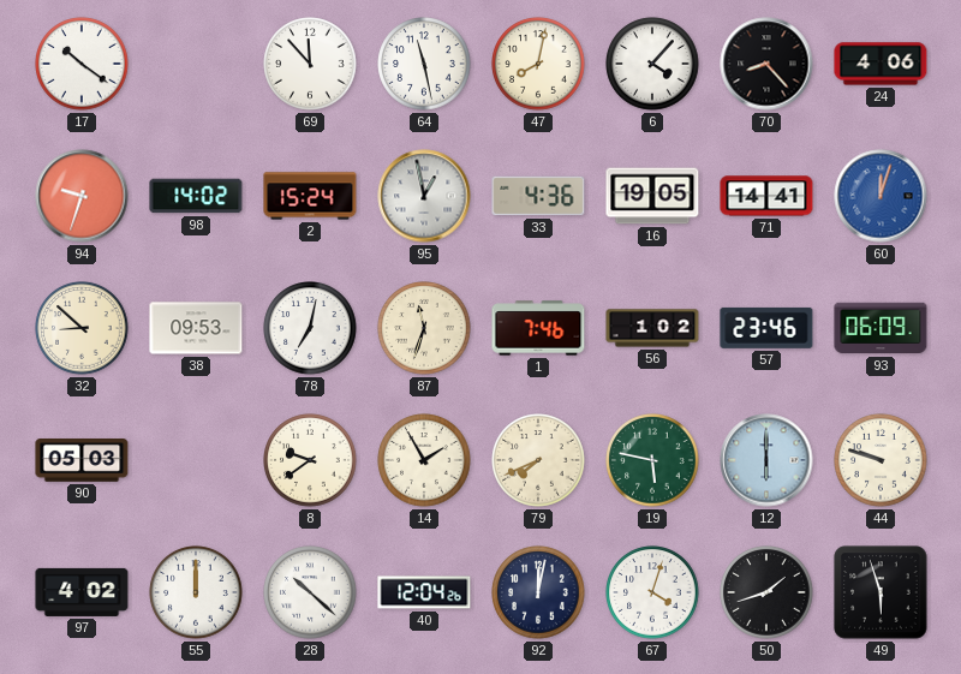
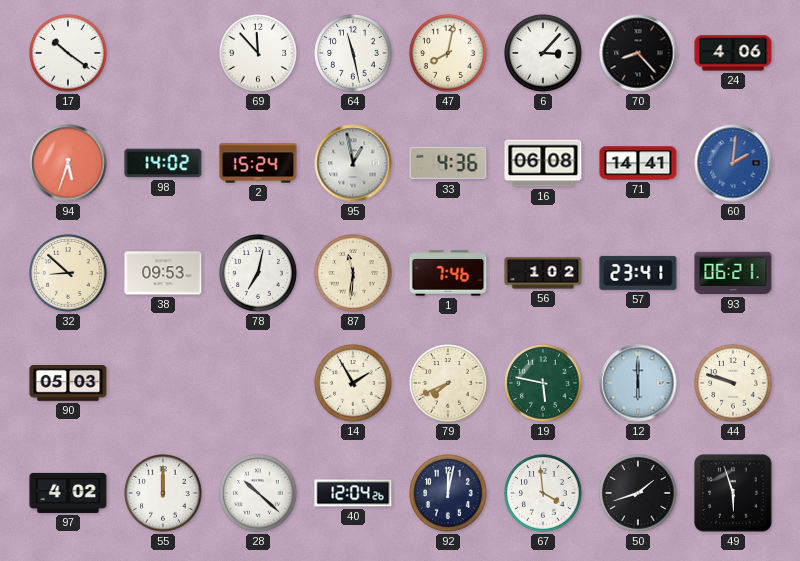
6: 4:07 -> 3:07 (543, 53)
94: 9:33 -> 5:33 (68, 163)
16: 19:05 -> 06:08 (543, 163)
60: 12:03 -> 2:01 (733, 163)
87: 11:33 -> 11:31 (353, 273)
57: 23:46 -> 23:41 (638, 273)
93: 06:09 -> 06:21 (733, 273)
8: 9:39 -> none (310, 460)
67: 4:03 -> 3:59 (543, 493)
